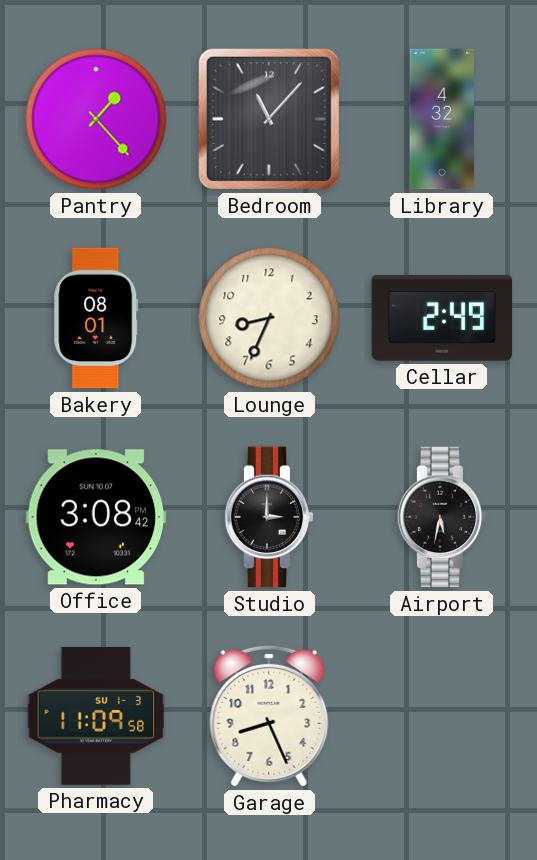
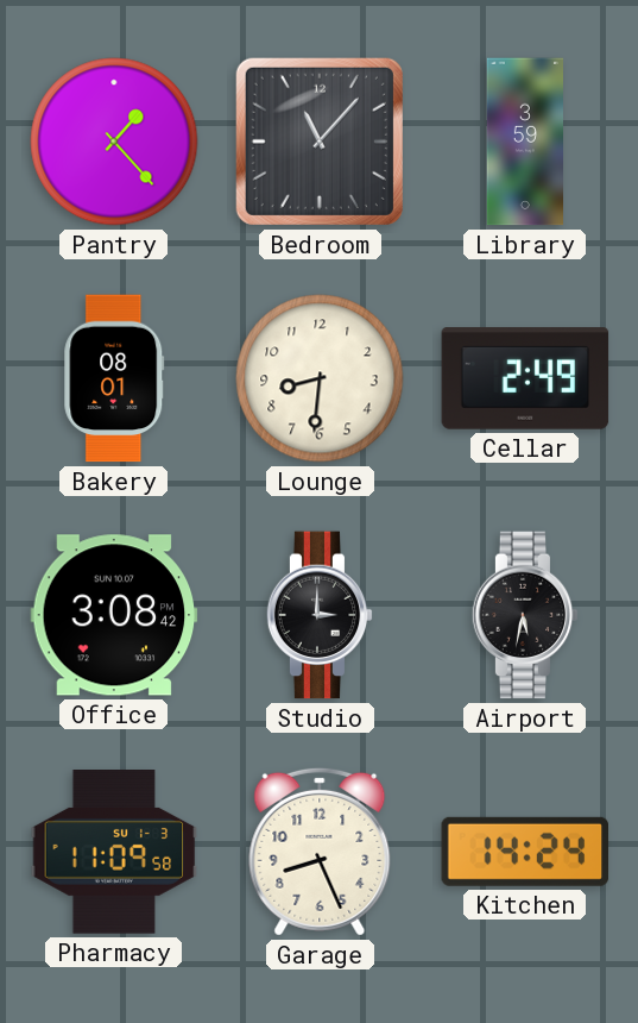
Library: 4:32 -> 3:59 (524, 142)
Lounge: 8:34 -> 8:31 (320, 378)
Kitchen: none -> 14:24 (524, 852)
